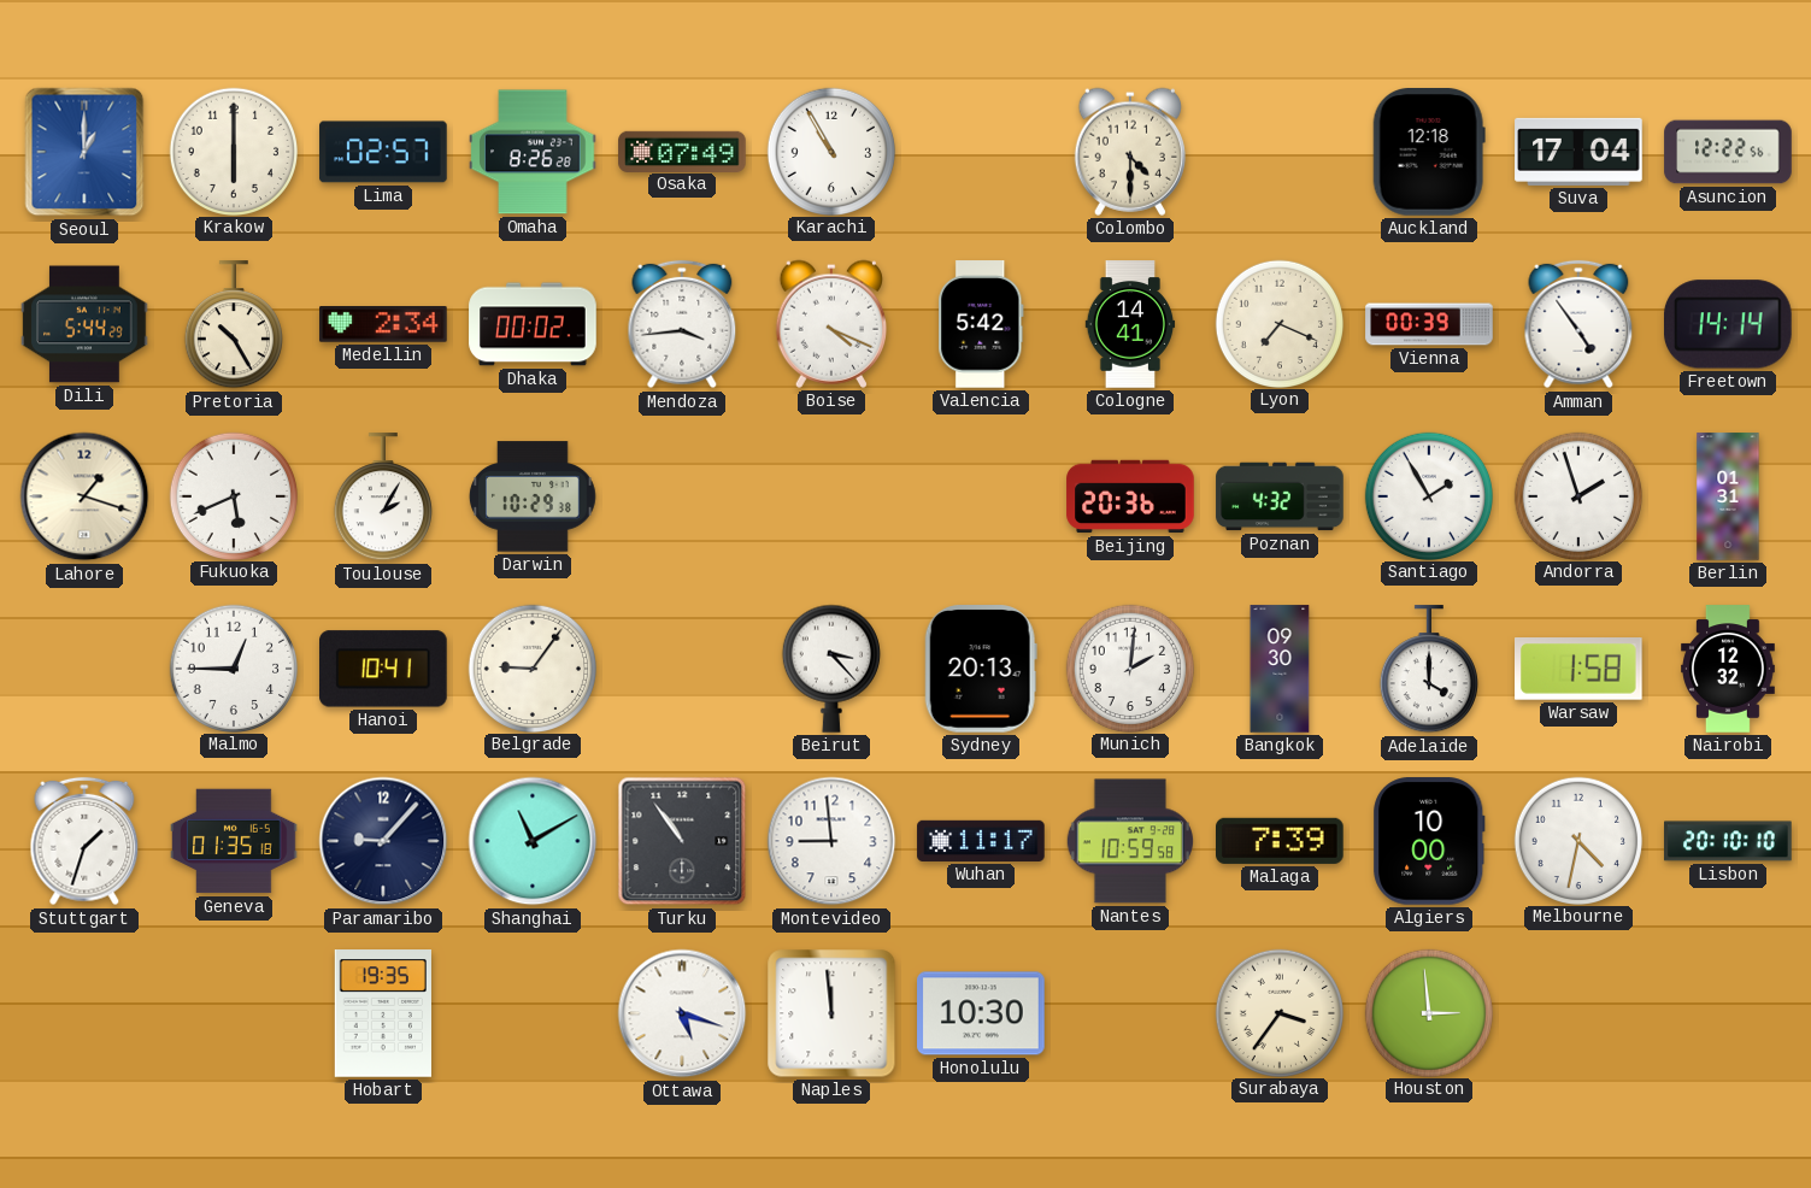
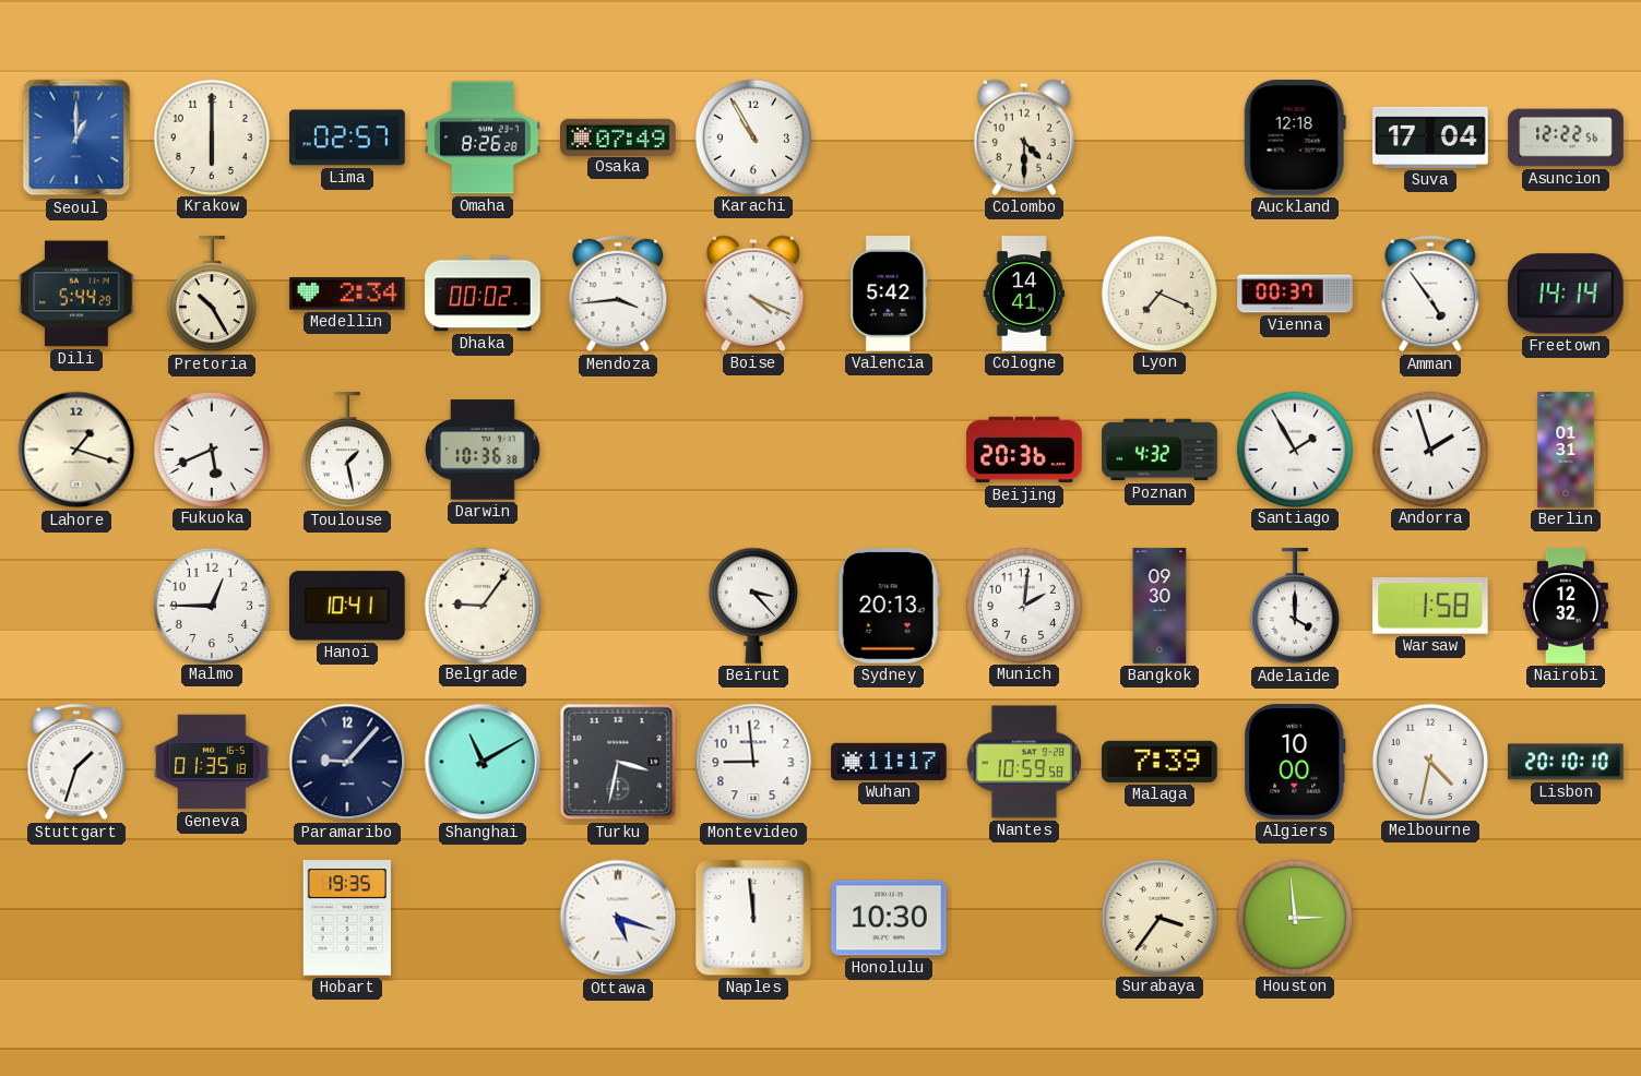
Vienna: 00:39 -> 00:37 (1295, 294)
Toulouse: 2:05 -> 1:28 (346, 451)
Darwin: 10:29 -> 10:36 (484, 450)
Turku: 10:54 -> 3:32 (618, 762)
